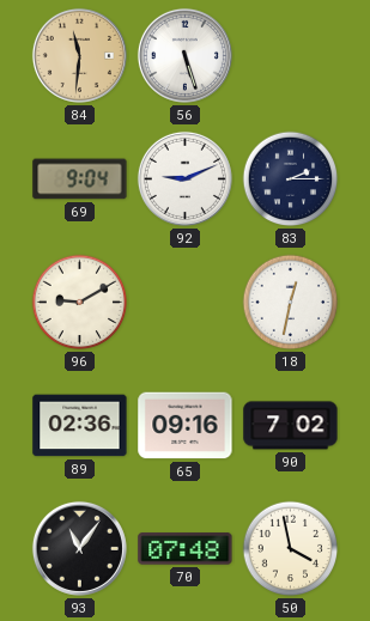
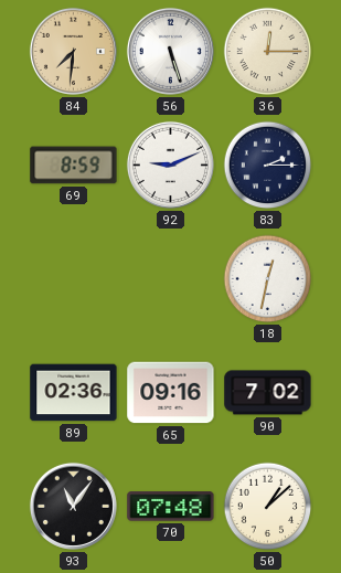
84: 11:31 -> 7:31 (73, 51)
36: none -> 12:15 (268, 52)
69: 9:04 -> 8:59 (74, 166)
96: 9:10 -> none (80, 303)
50: 3:58 -> 1:08 (268, 507)
